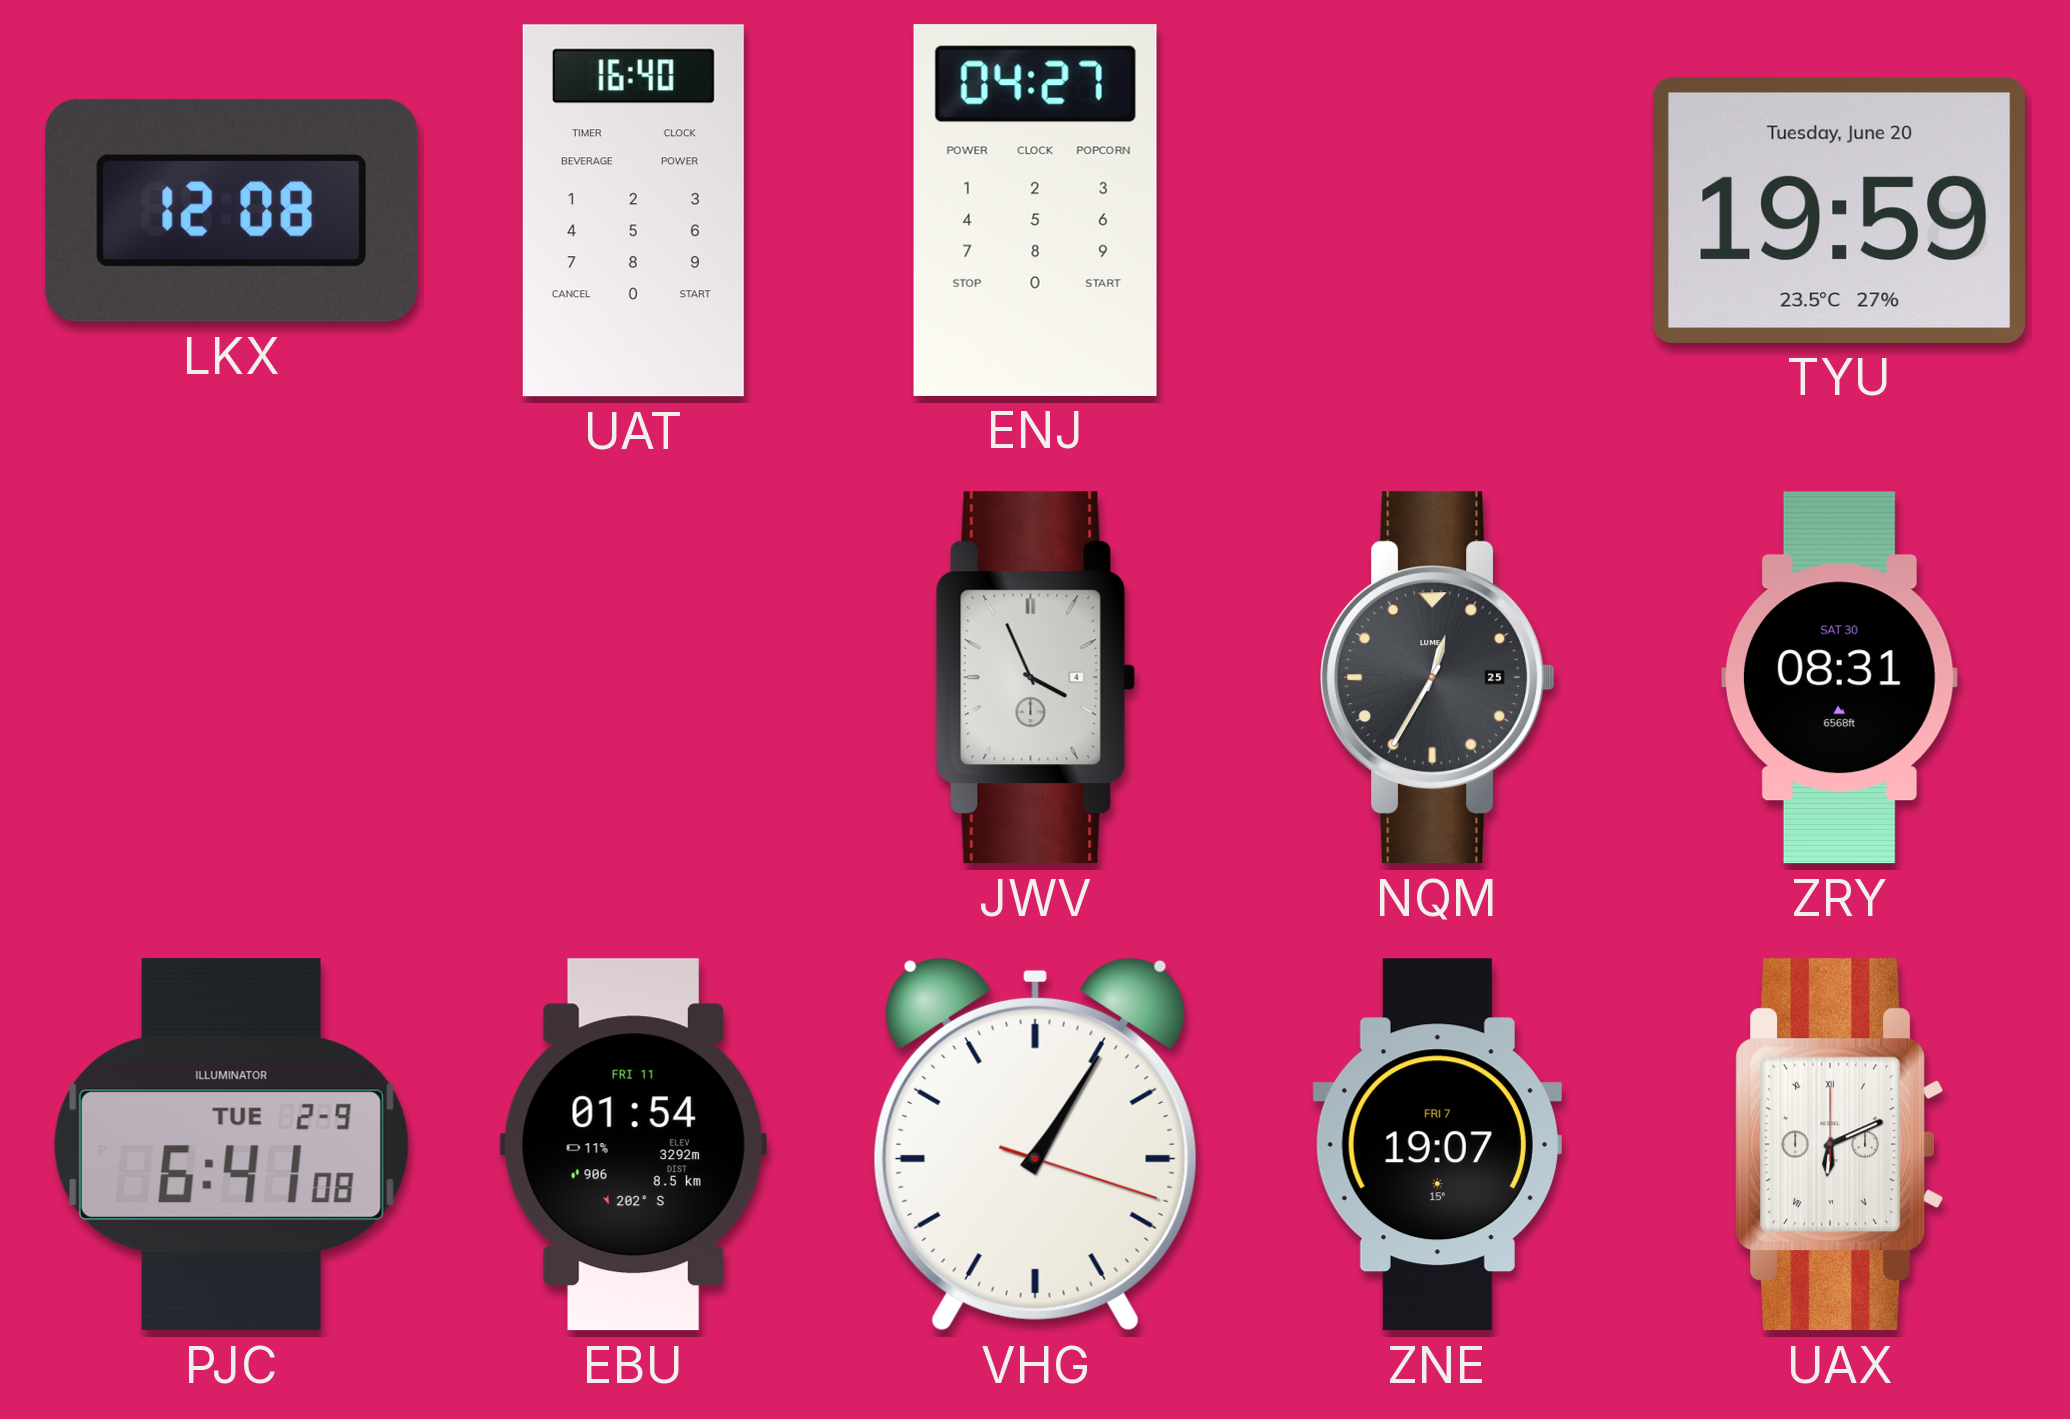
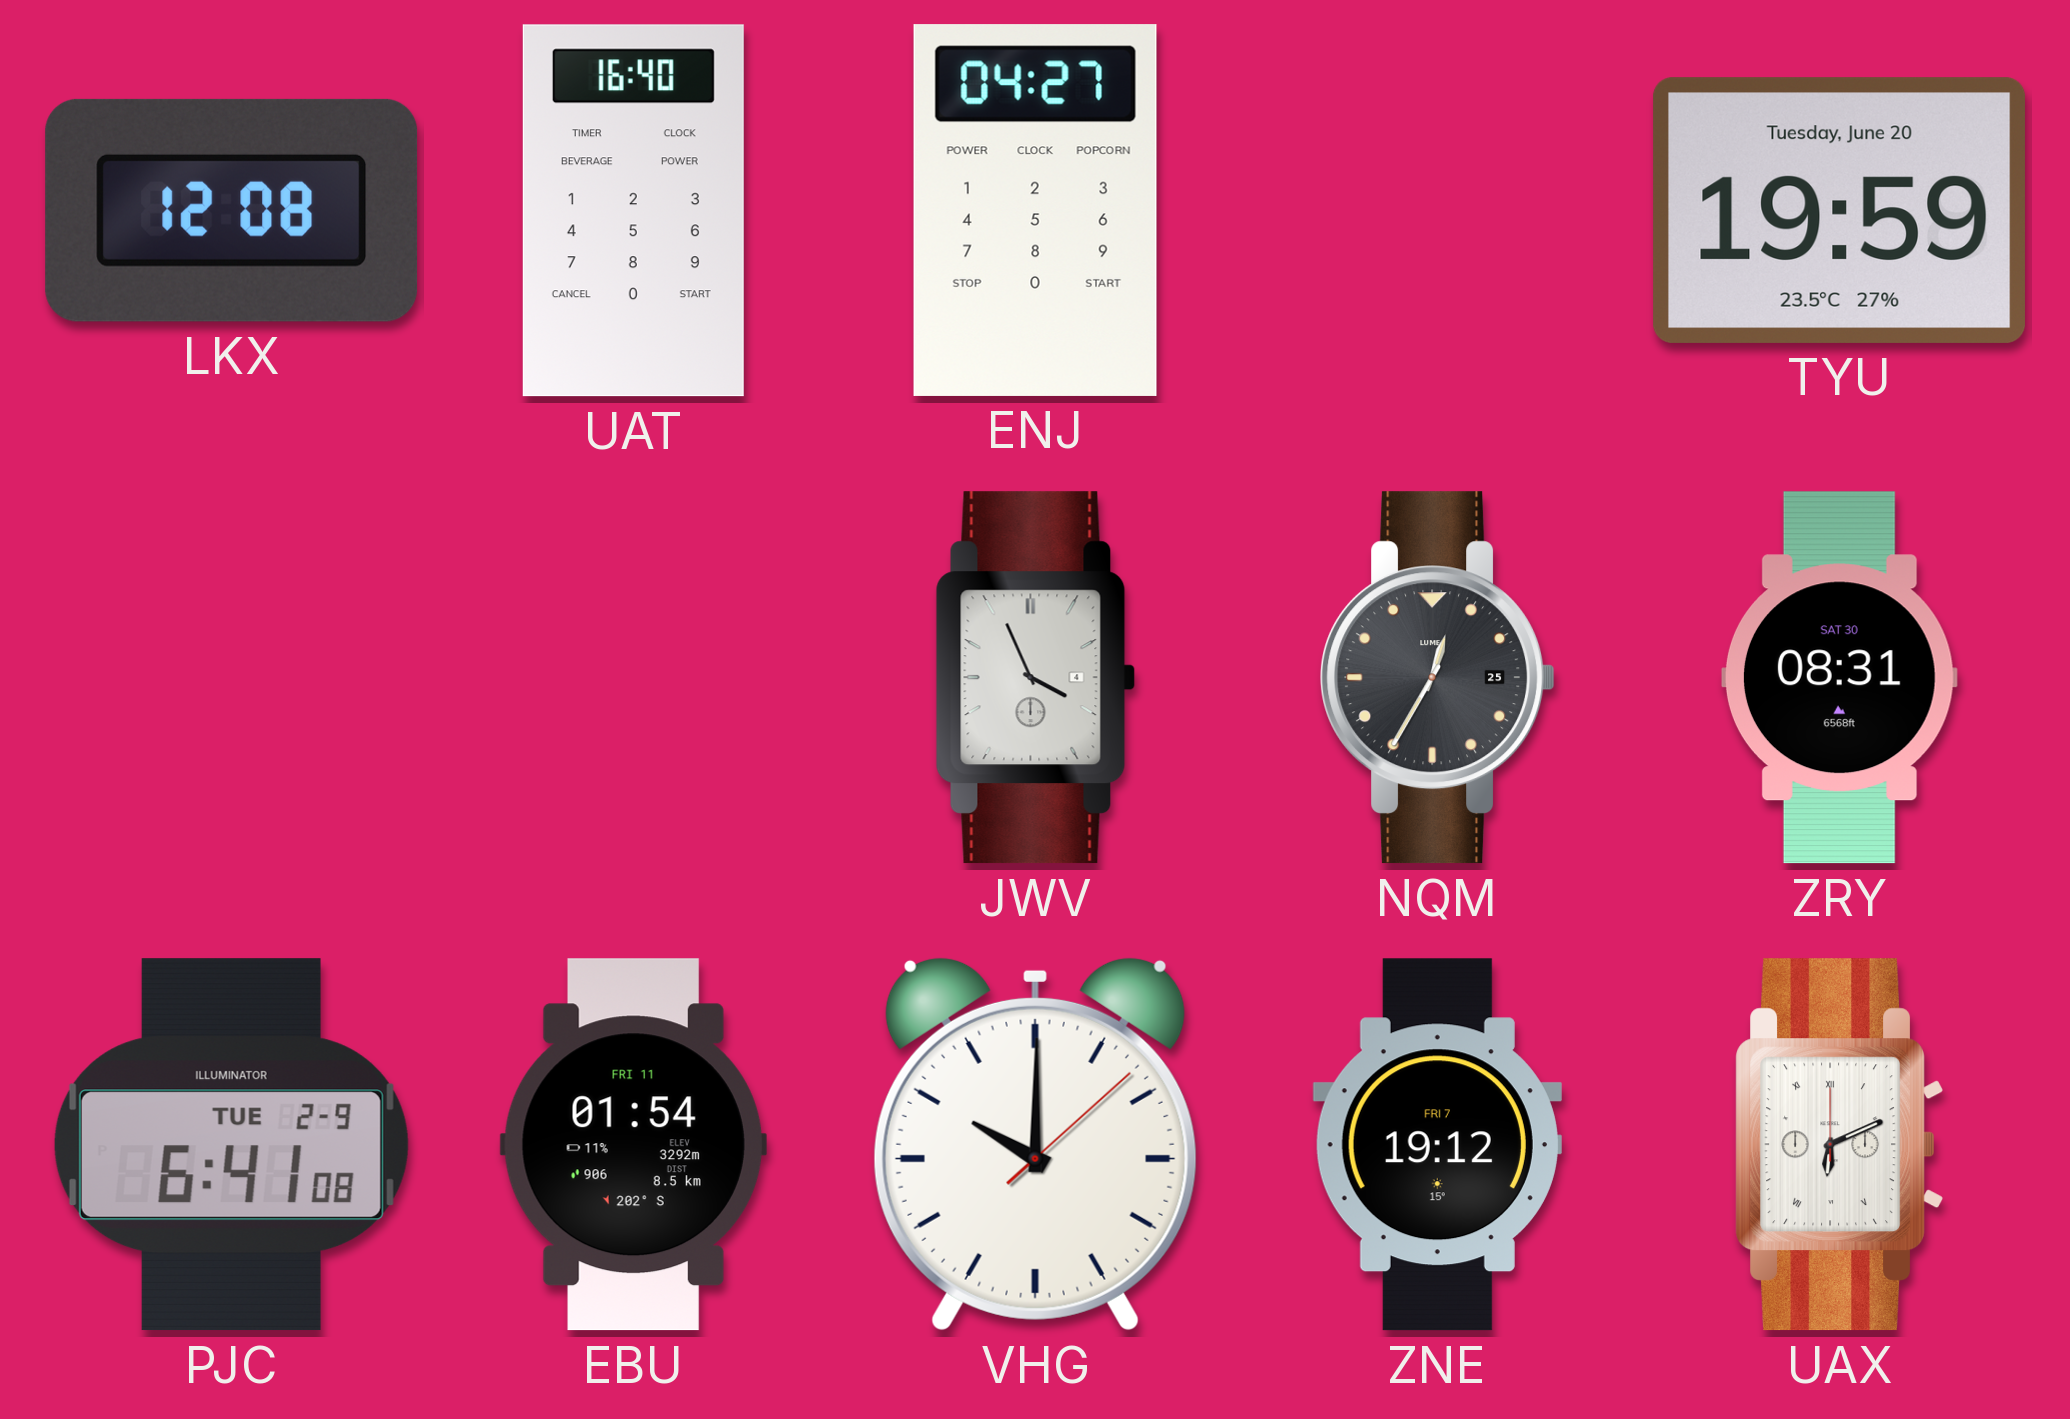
VHG: 1:05 -> 10:00 (1035, 1144)
ZNE: 19:07 -> 19:12 (1437, 1145)
